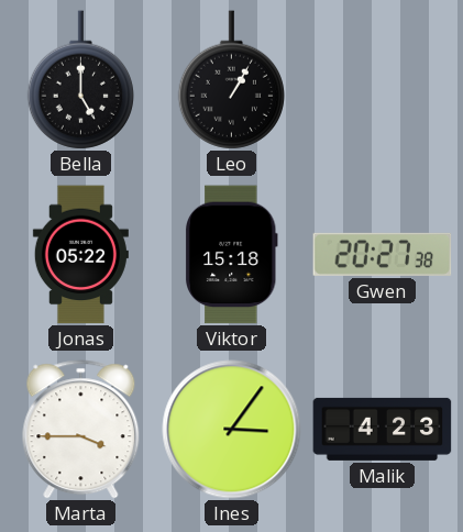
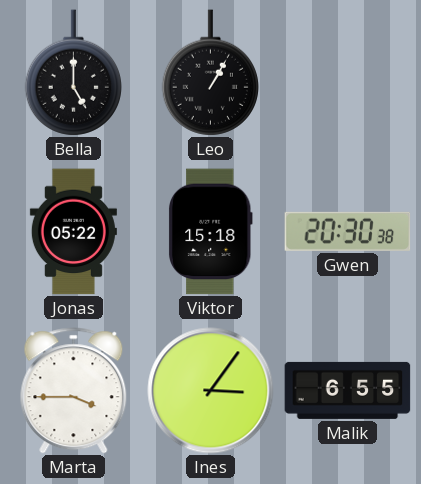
Gwen: 20:27 -> 20:30 (348, 231)
Malik: 4:23 -> 6:55 (348, 390)
